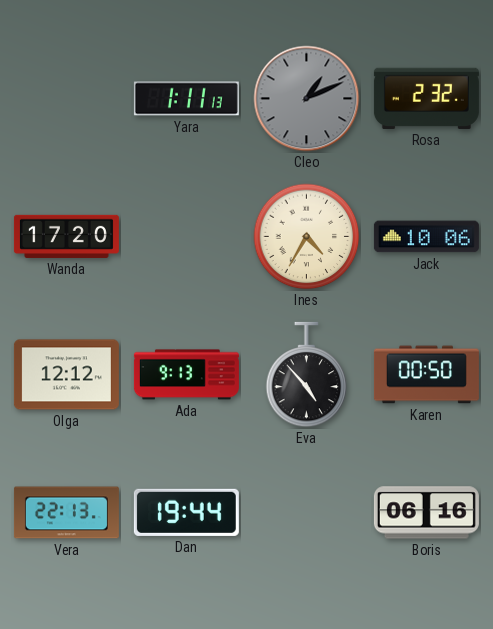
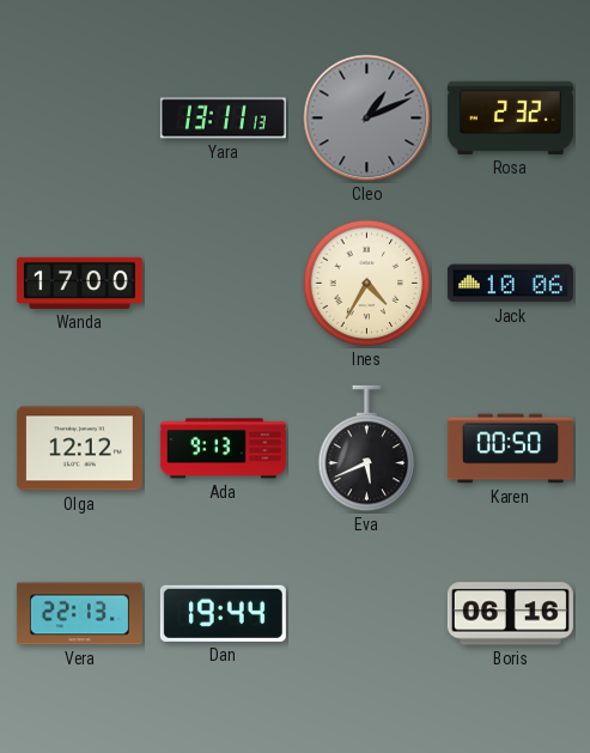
Yara: 1:11 -> 13:11 (223, 119)
Wanda: 17:20 -> 17:00 (79, 283)
Eva: 4:53 -> 5:41 (367, 449)
